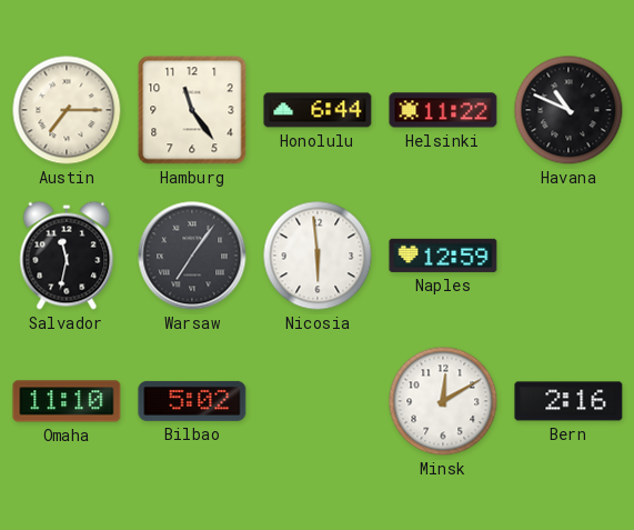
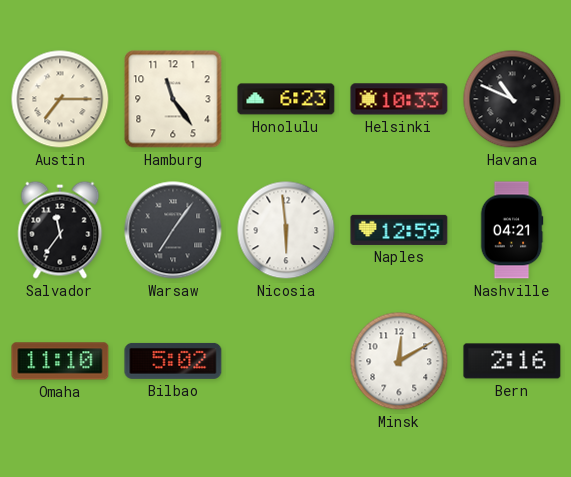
Honolulu: 6:44 -> 6:23 (286, 99)
Helsinki: 11:22 -> 10:33 (399, 99)
Salvador: 11:32 -> 11:36 (60, 230)
Nashville: none -> 04:21 (512, 230)
